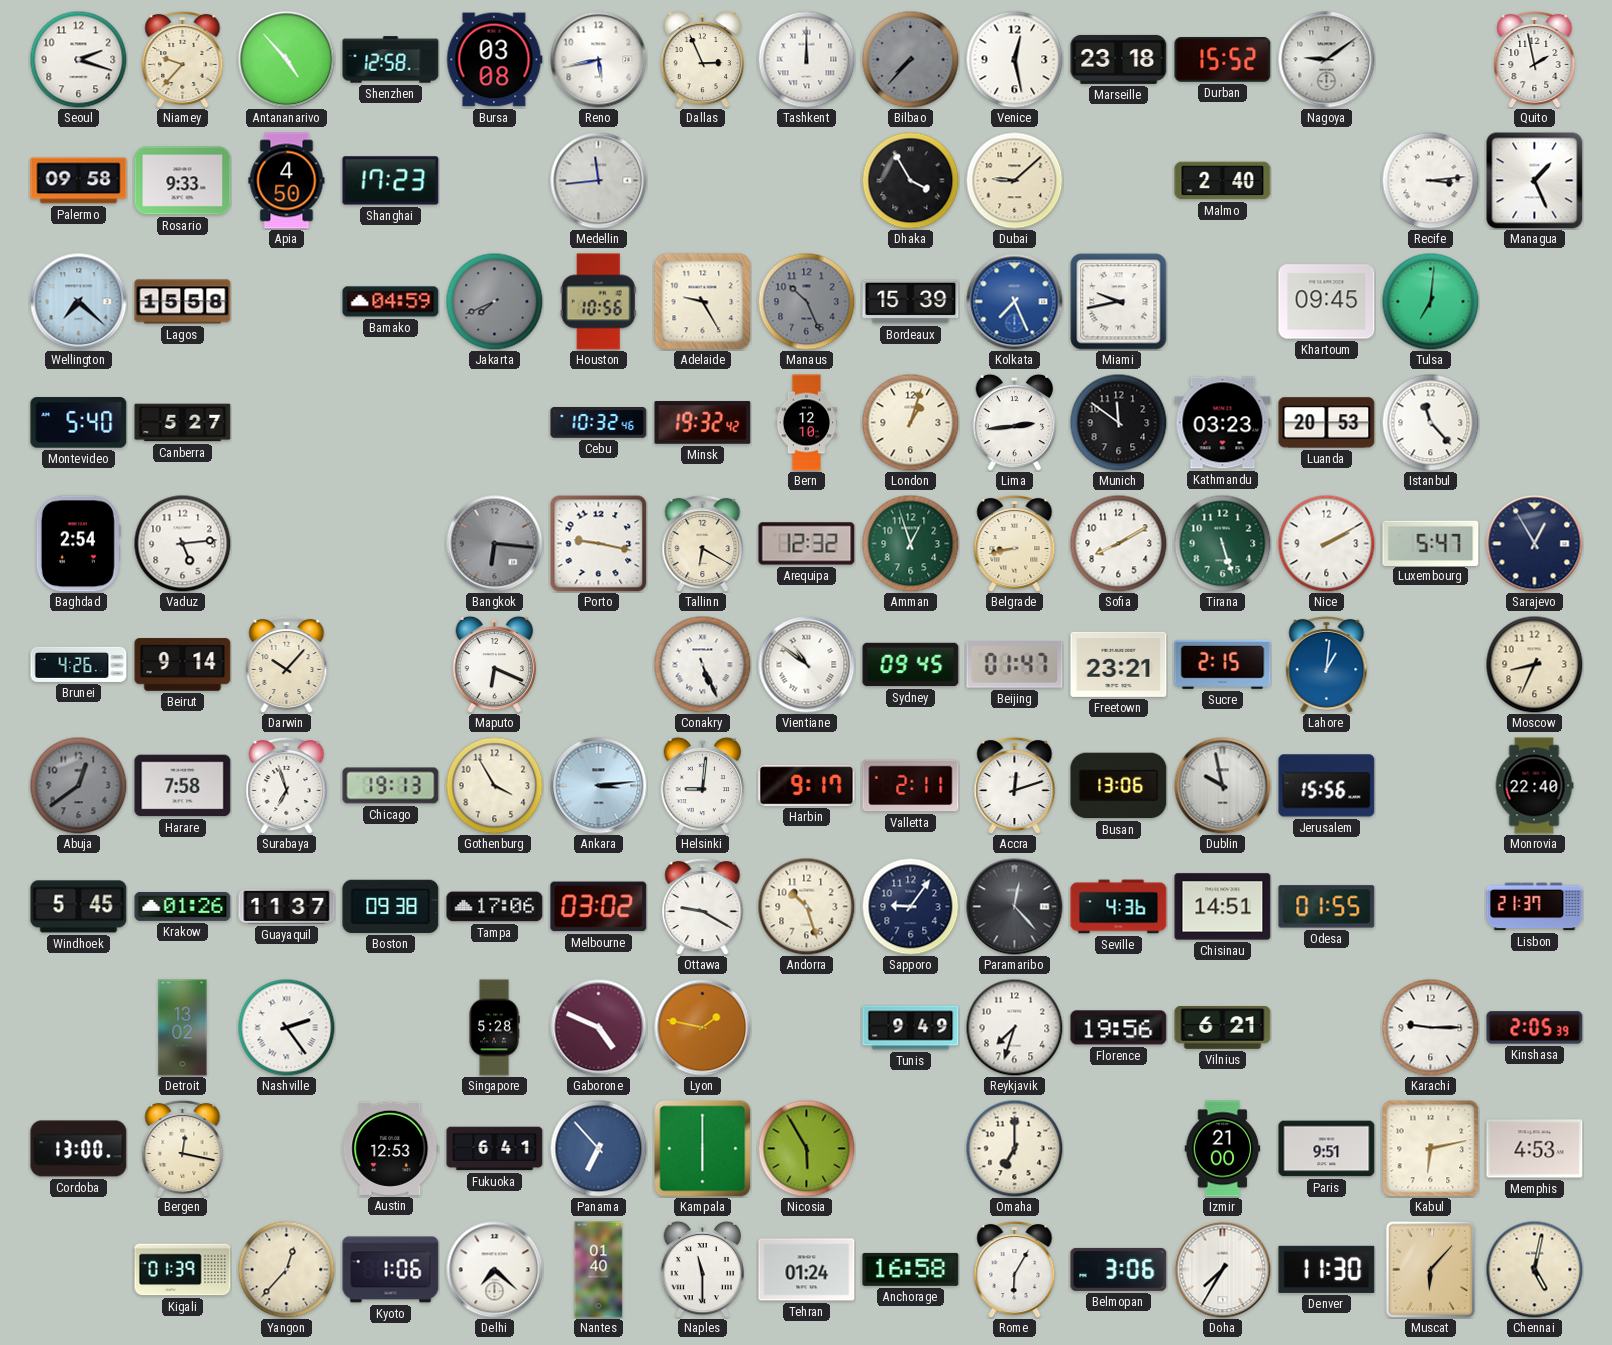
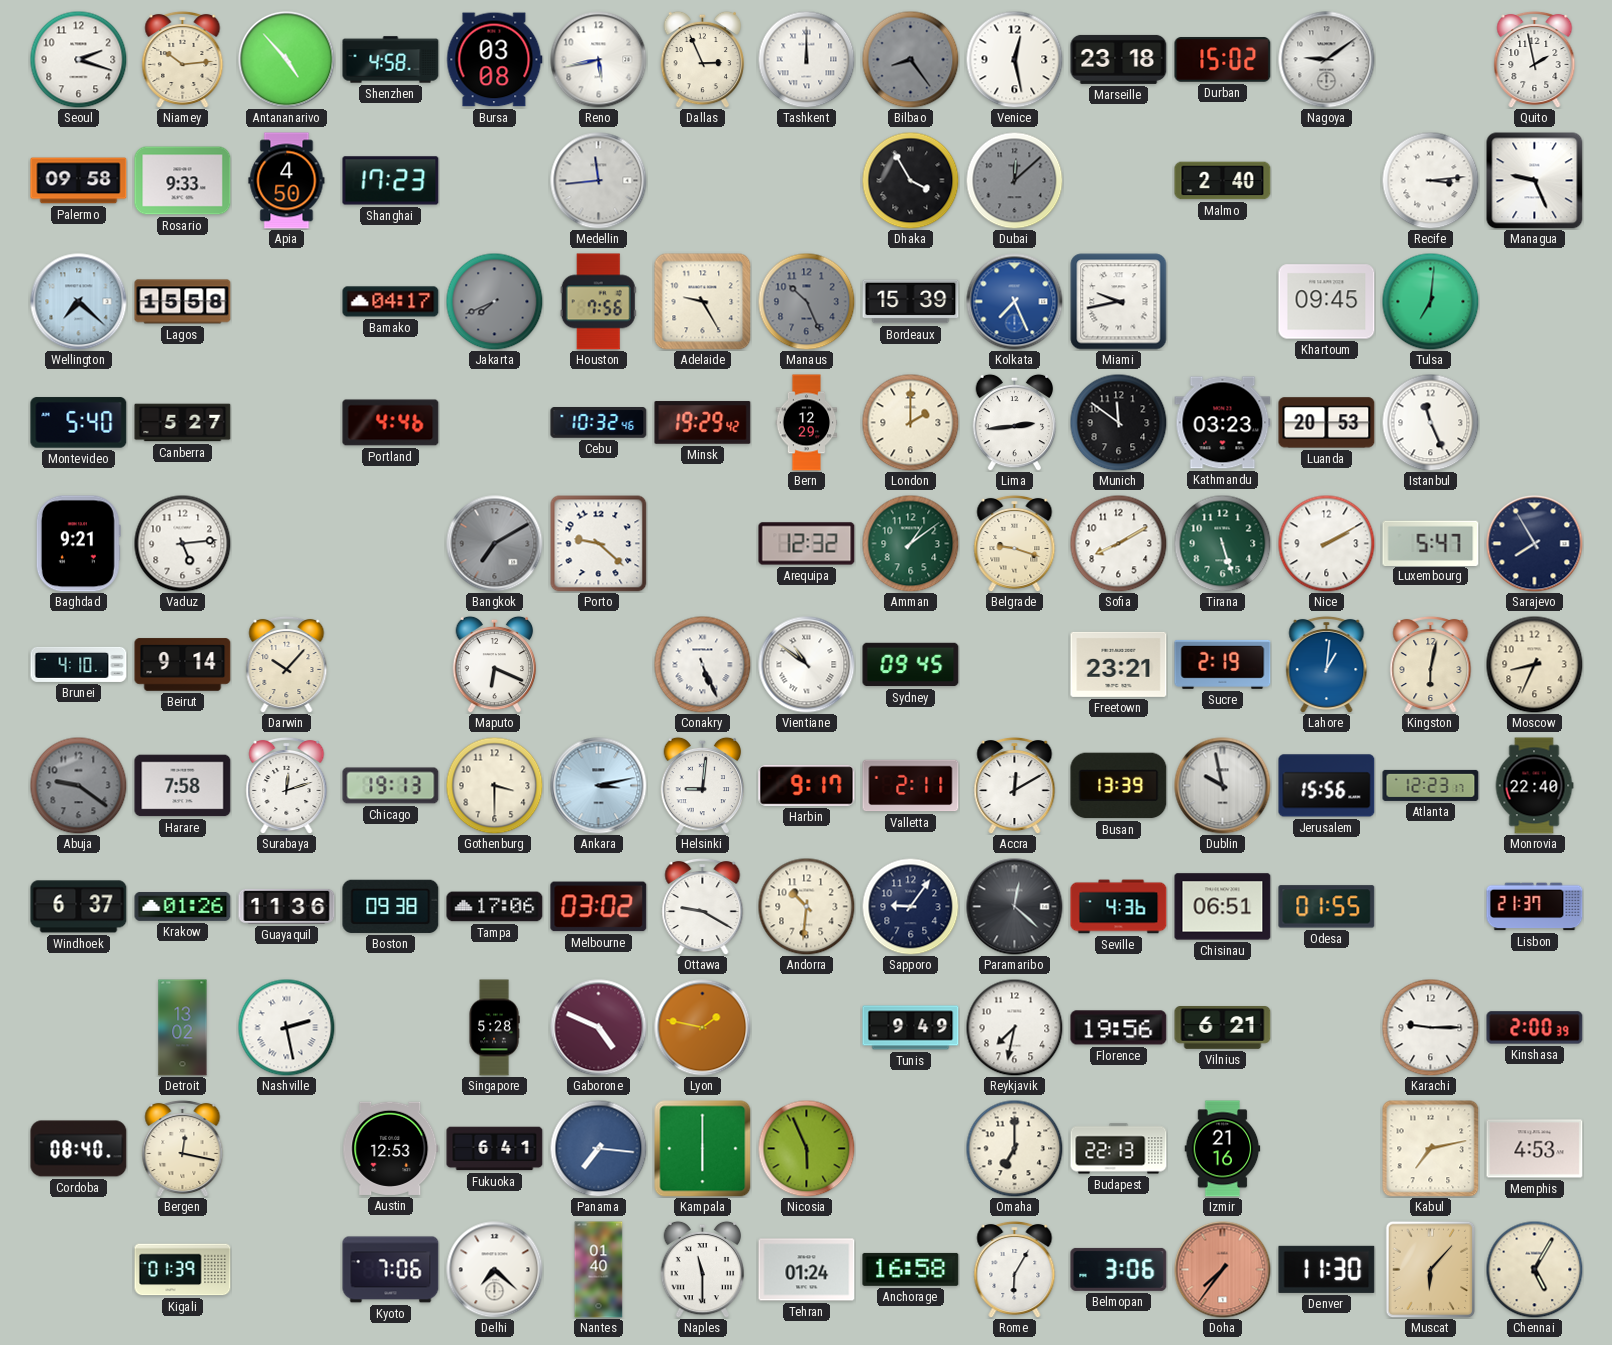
Niamey: 9:37 -> 10:14 (183, 59)
Shenzhen: 12:58 -> 4:58 (391, 60)
Bilbao: 7:37 -> 8:24 (910, 59)
Durban: 15:52 -> 15:02 (1223, 60)
Dubai: 9:08 -> 12:08 (1014, 180)
Dubai dial: cream -> grey (1014, 180)
Managua: 1:26 -> 9:26 (1535, 181)
Bamako: 04:59 -> 04:17 (391, 302)
Houston: 10:56 -> 7:56 (598, 302)
Portland: none -> 4:46 (391, 423)
Minsk: 19:32 -> 19:29 (703, 423)
Bern: 12:10 -> 12:29 (807, 423)
London: 1:03 -> 2:00 (910, 422)
Istanbul: 11:23 -> 11:26 (1430, 422)
Baghdad: 2:54 -> 9:21 (78, 544)
Bangkok: 6:16 -> 7:10 (495, 544)
Porto: 9:17 -> 9:22 (599, 544)
Tallinn: 6:20 -> none (703, 543)
Amman: 12:57 -> 1:09 (910, 543)
Belgrade: 8:43 -> 9:18 (1015, 543)
Sarajevo: 12:55 -> 7:55 (1535, 544)
Brunei: 4:26 -> 4:10 (79, 664)
Beijing: 01:47 -> none (1015, 665)
Sucre: 2:15 -> 2:19 (1223, 664)
Kingston: none -> 6:02 (1431, 664)
Abuja: 12:39 -> 9:21 (78, 785)
Surabaya: 6:57 -> 12:12 (287, 785)
Gothenburg: 3:55 -> 3:30 (494, 785)
Ankara: 3:14 -> 3:13 (599, 786)
Accra: 12:12 -> 12:10 (1015, 785)
Busan: 13:06 -> 13:39 (1119, 786)
Atlanta: none -> 12:23 (1431, 785)
Windhoek: 5:45 -> 6:37 (79, 907)
Guayaquil: 11:37 -> 11:36 (287, 906)
Andorra: 10:27 -> 10:31 (806, 906)
Paramaribo: 12:23 -> 12:22 (1015, 907)
Chisinau: 14:51 -> 06:51 (1223, 907)
Nashville: 2:24 -> 2:28 (286, 1027)
Reykjavik: 7:33 -> 7:32 (1014, 1027)
Kinshasa: 2:05 -> 2:00 (1535, 1028)
Cordoba: 13:00 -> 08:40 (79, 1149)
Panama: 6:53 -> 7:16 (598, 1148)
Nicosia: 5:55 -> 5:56 (806, 1148)
Budapest: none -> 22:13 (1119, 1149)
Izmir: 21:00 -> 21:16 (1223, 1149)
Paris: 9:51 -> none (1327, 1149)
Kabul: 6:13 -> 7:13 (1431, 1149)
Yangon: 12:37 -> none (286, 1269)
Kyoto: 1:06 -> 7:06 (391, 1270)
Doha: 7:35 -> 7:36 (1223, 1270)
Doha dial: white -> salmon (1223, 1270)
Chennai: 5:02 -> 5:05 (1534, 1269)
